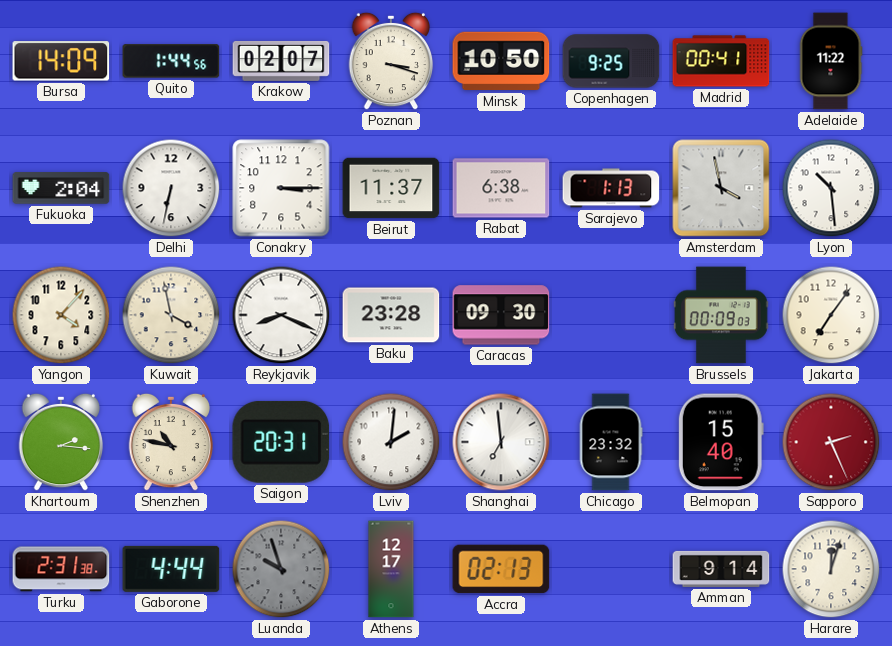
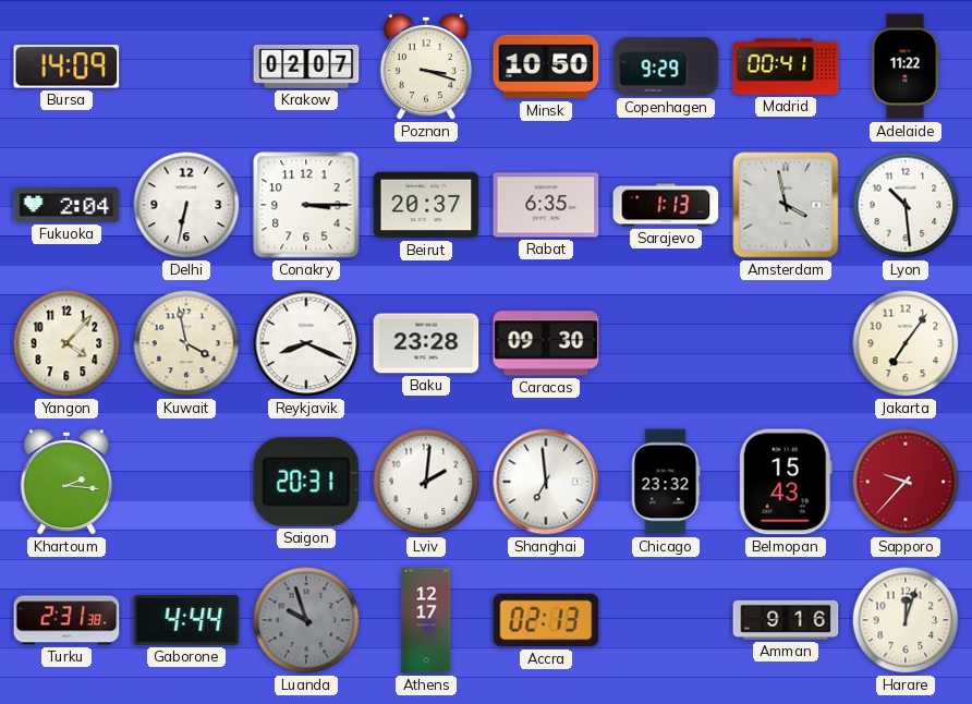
Quito: 1:44 -> none (171, 61)
Copenhagen: 9:25 -> 9:29 (666, 66)
Beirut: 11:37 -> 20:37 (426, 205)
Rabat: 6:38 -> 6:35 (546, 205)
Brussels: 00:09 -> none (721, 315)
Shenzhen: 10:47 -> none (171, 442)
Belmopan: 15:40 -> 15:43 (786, 482)
Sapporo: 2:26 -> 9:37 (906, 482)
Amman: 9:14 -> 9:16 (786, 620)
